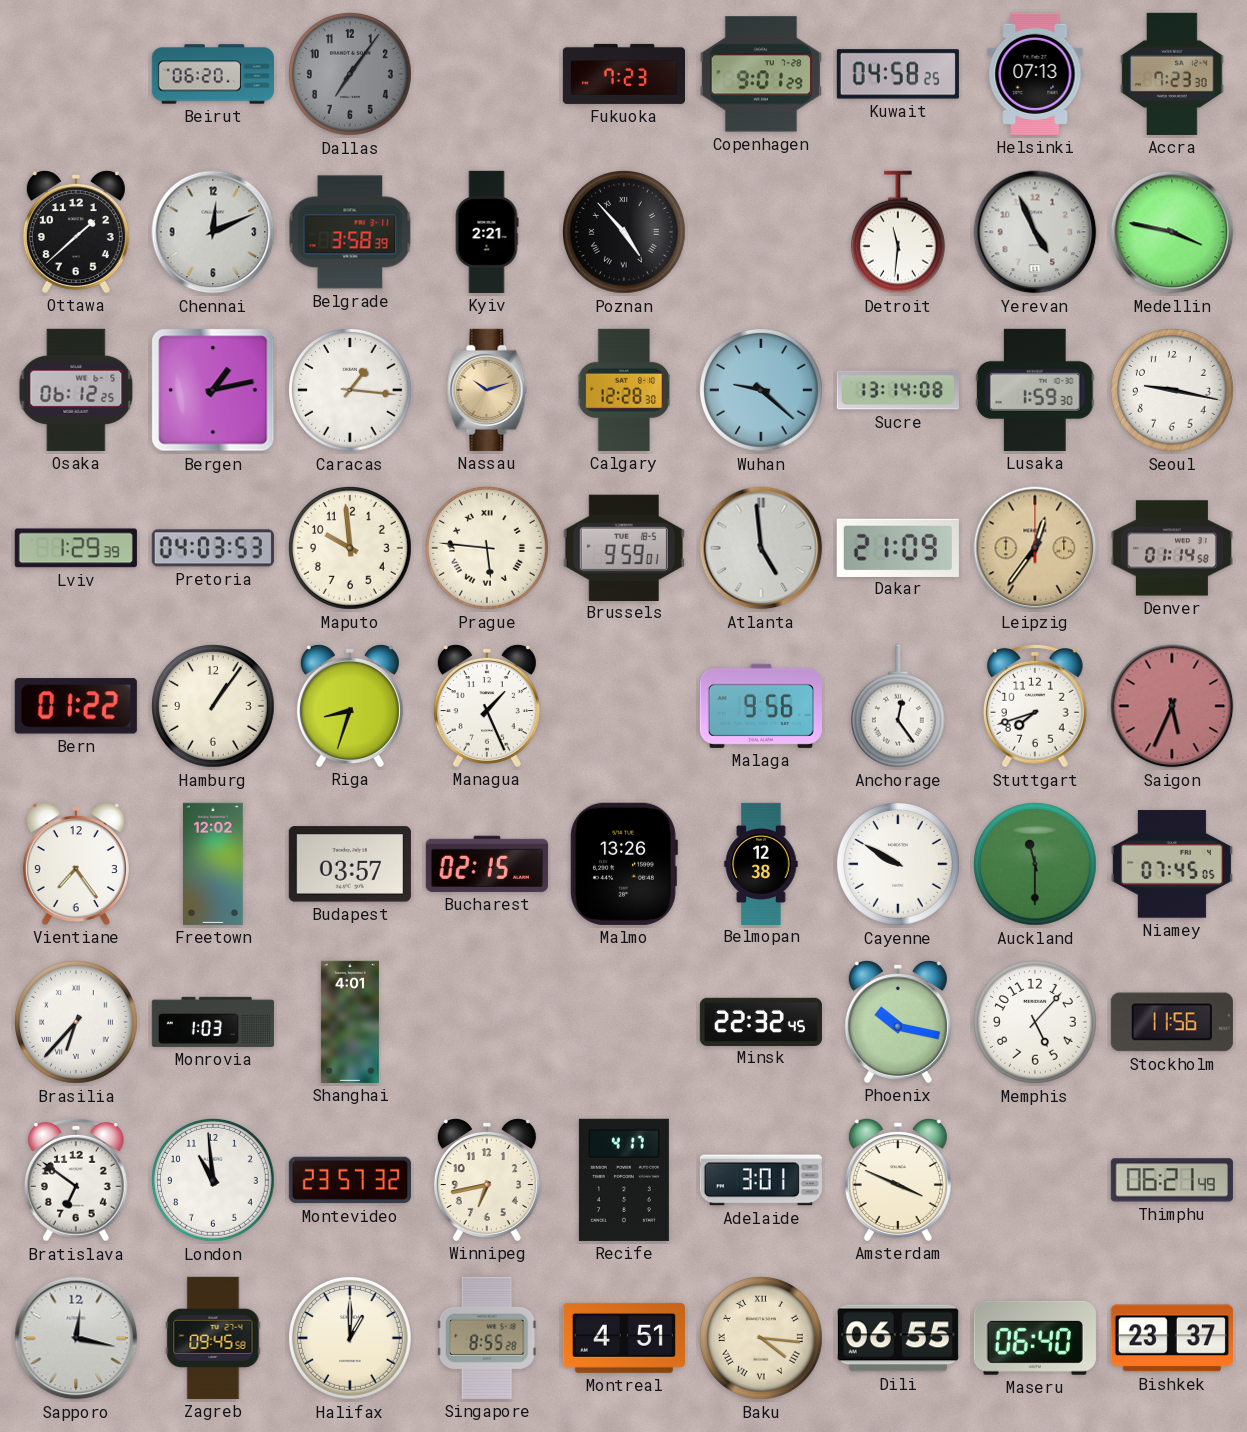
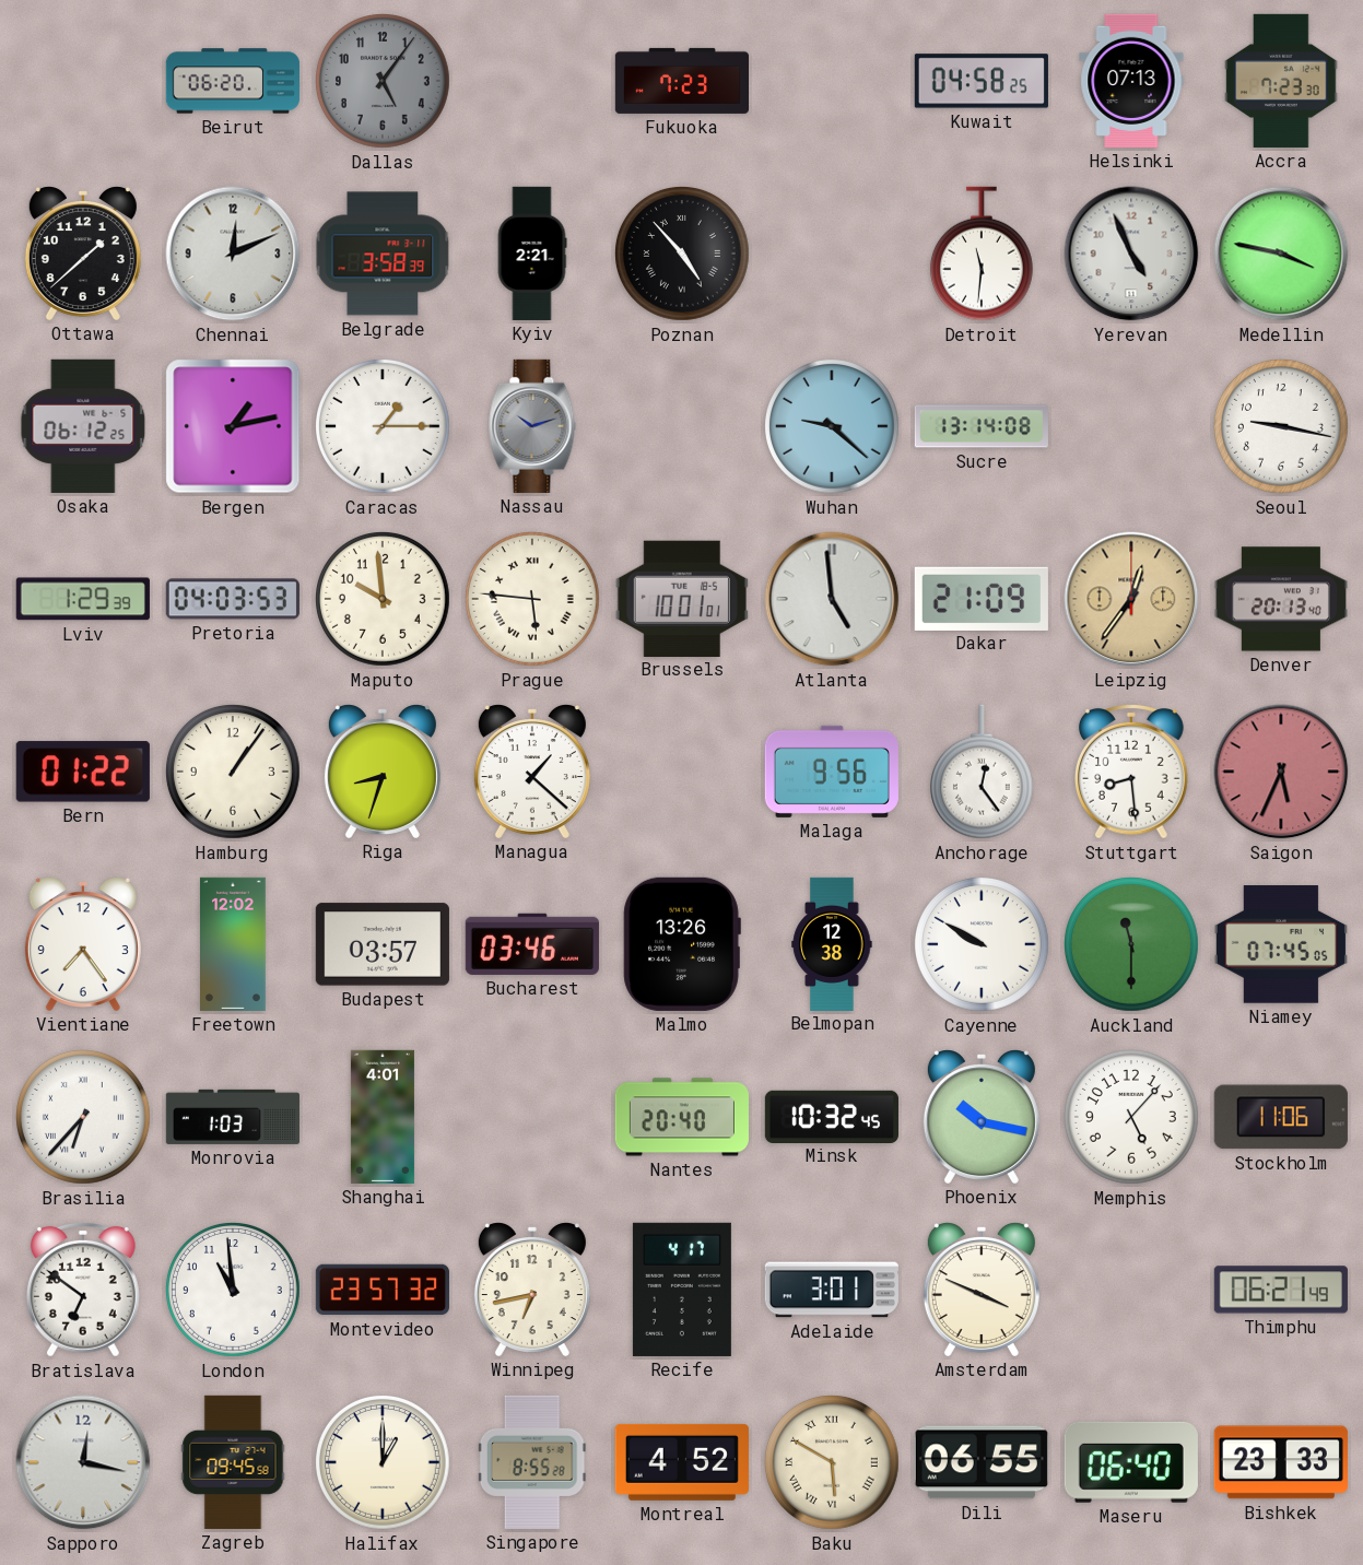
Dallas: 7:06 -> 5:06 (384, 82)
Copenhagen: 9:01 -> none (761, 74)
Caracas: 1:16 -> 1:15 (384, 427)
Nassau dial: champagne -> grey (532, 426)
Calgary: 12:28 -> none (624, 390)
Lusaka: 1:59 -> none (1035, 390)
Brussels: 9:59 -> 10:01 (682, 598)
Denver: 01:14 -> 20:13 (1281, 599)
Managua: 1:26 -> 1:22 (532, 772)
Stuttgart: 7:42 -> 8:29 (1132, 772)
Bucharest: 02:15 -> 03:46 (532, 944)
Nantes: none -> 20:40 (682, 1117)
Minsk: 22:32 -> 10:32 (832, 1116)
Stockholm: 11:56 -> 11:06 (1281, 1117)
Montreal: 4:51 -> 4:52 (682, 1462)
Baku: 4:16 -> 5:50 (833, 1463)
Bishkek: 23:37 -> 23:33 (1281, 1462)
